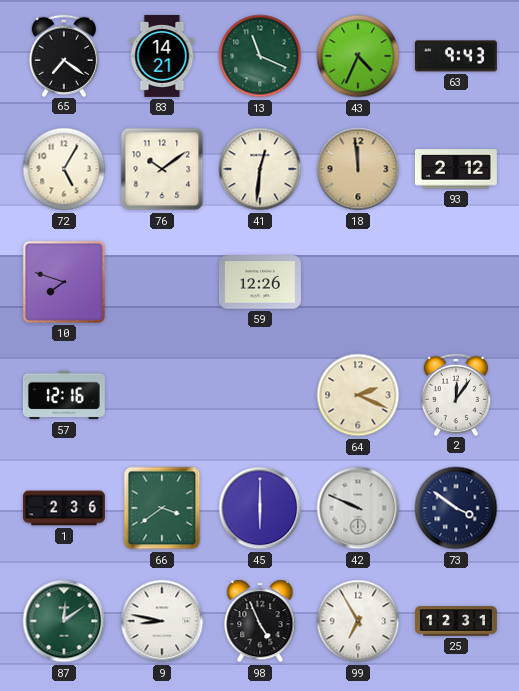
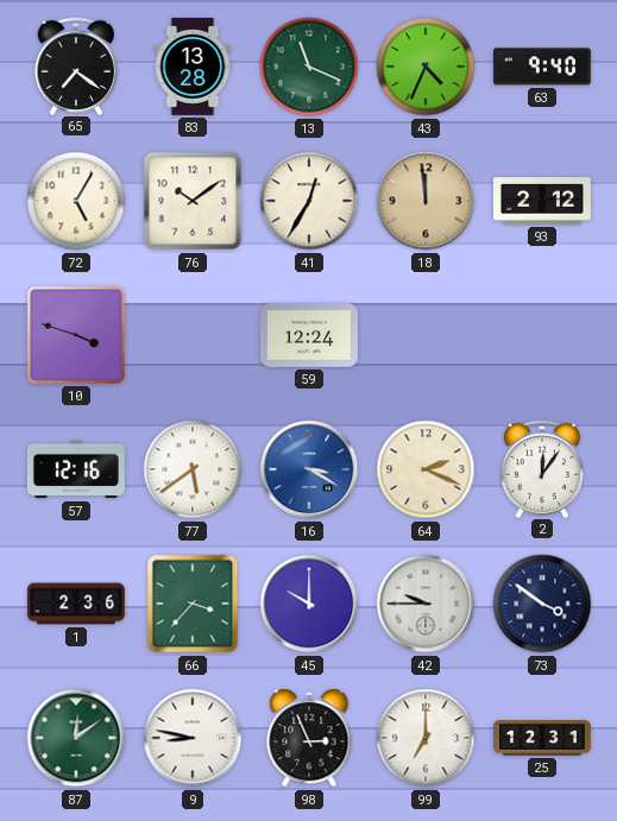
83: 14:21 -> 13:28 (193, 67)
63: 9:43 -> 9:40 (542, 67)
41: 12:31 -> 12:35 (309, 201)
10: 7:48 -> 3:48 (76, 335)
59: 12:26 -> 12:24 (309, 335)
77: none -> 5:39 (193, 469)
16: none -> 3:20 (309, 469)
66: 3:39 -> 3:37 (193, 604)
45: 6:00 -> 10:00 (309, 604)
42: 9:49 -> 9:45 (426, 604)
98: 4:56 -> 2:56 (309, 738)
99: 6:55 -> 7:00 (426, 738)
